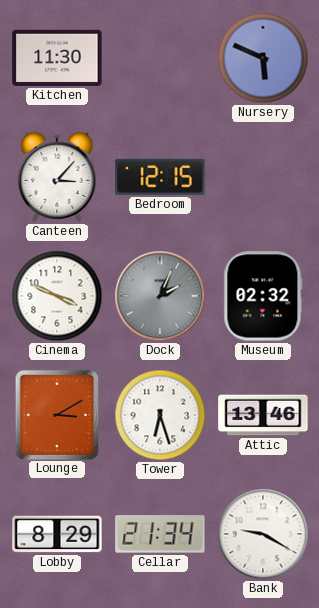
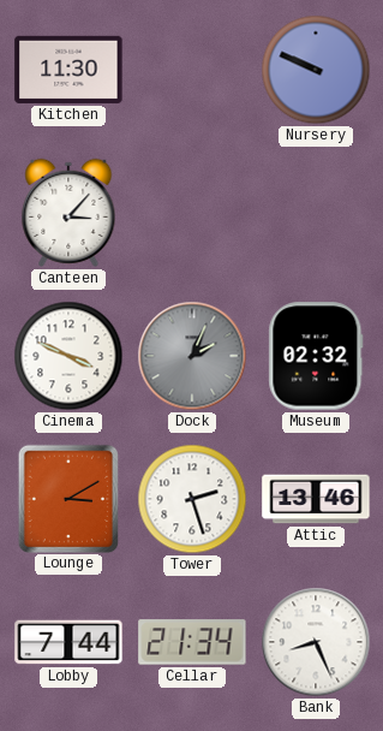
Nursery: 5:49 -> 9:49 (316, 70)
Bedroom: 12:15 -> none (160, 177)
Tower: 6:27 -> 2:27 (192, 499)
Lobby: 8:29 -> 7:44 (68, 642)
Bank: 9:20 -> 8:26 (316, 642)
